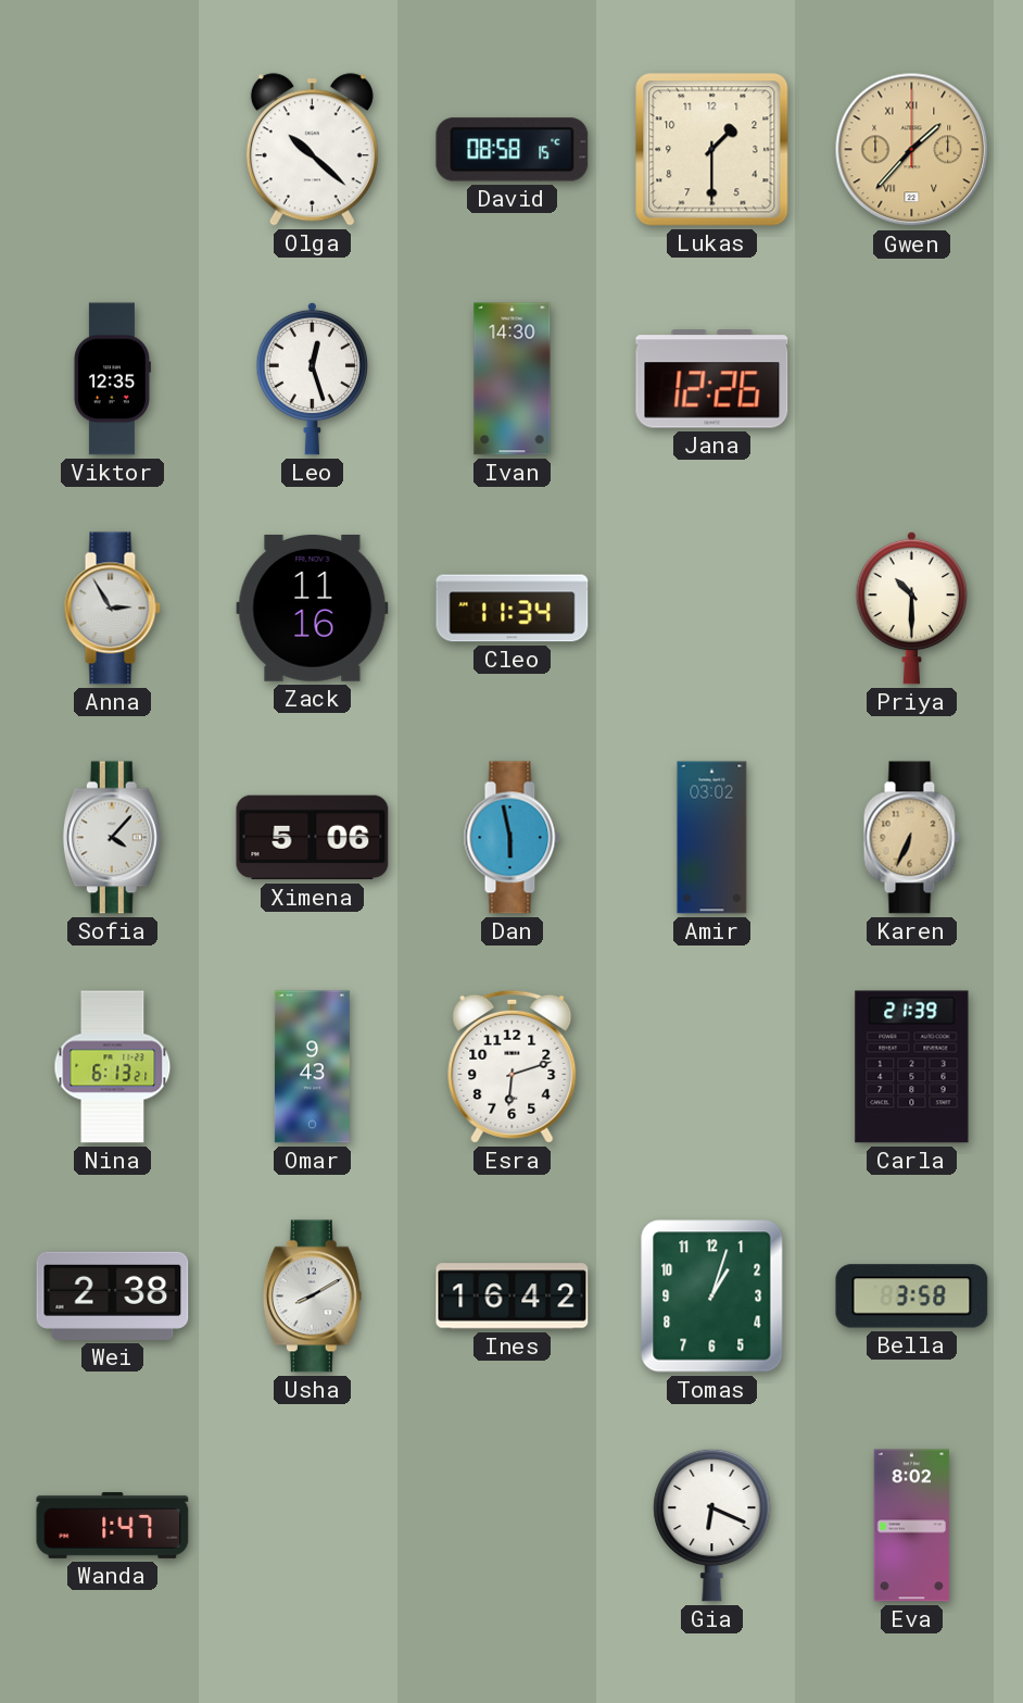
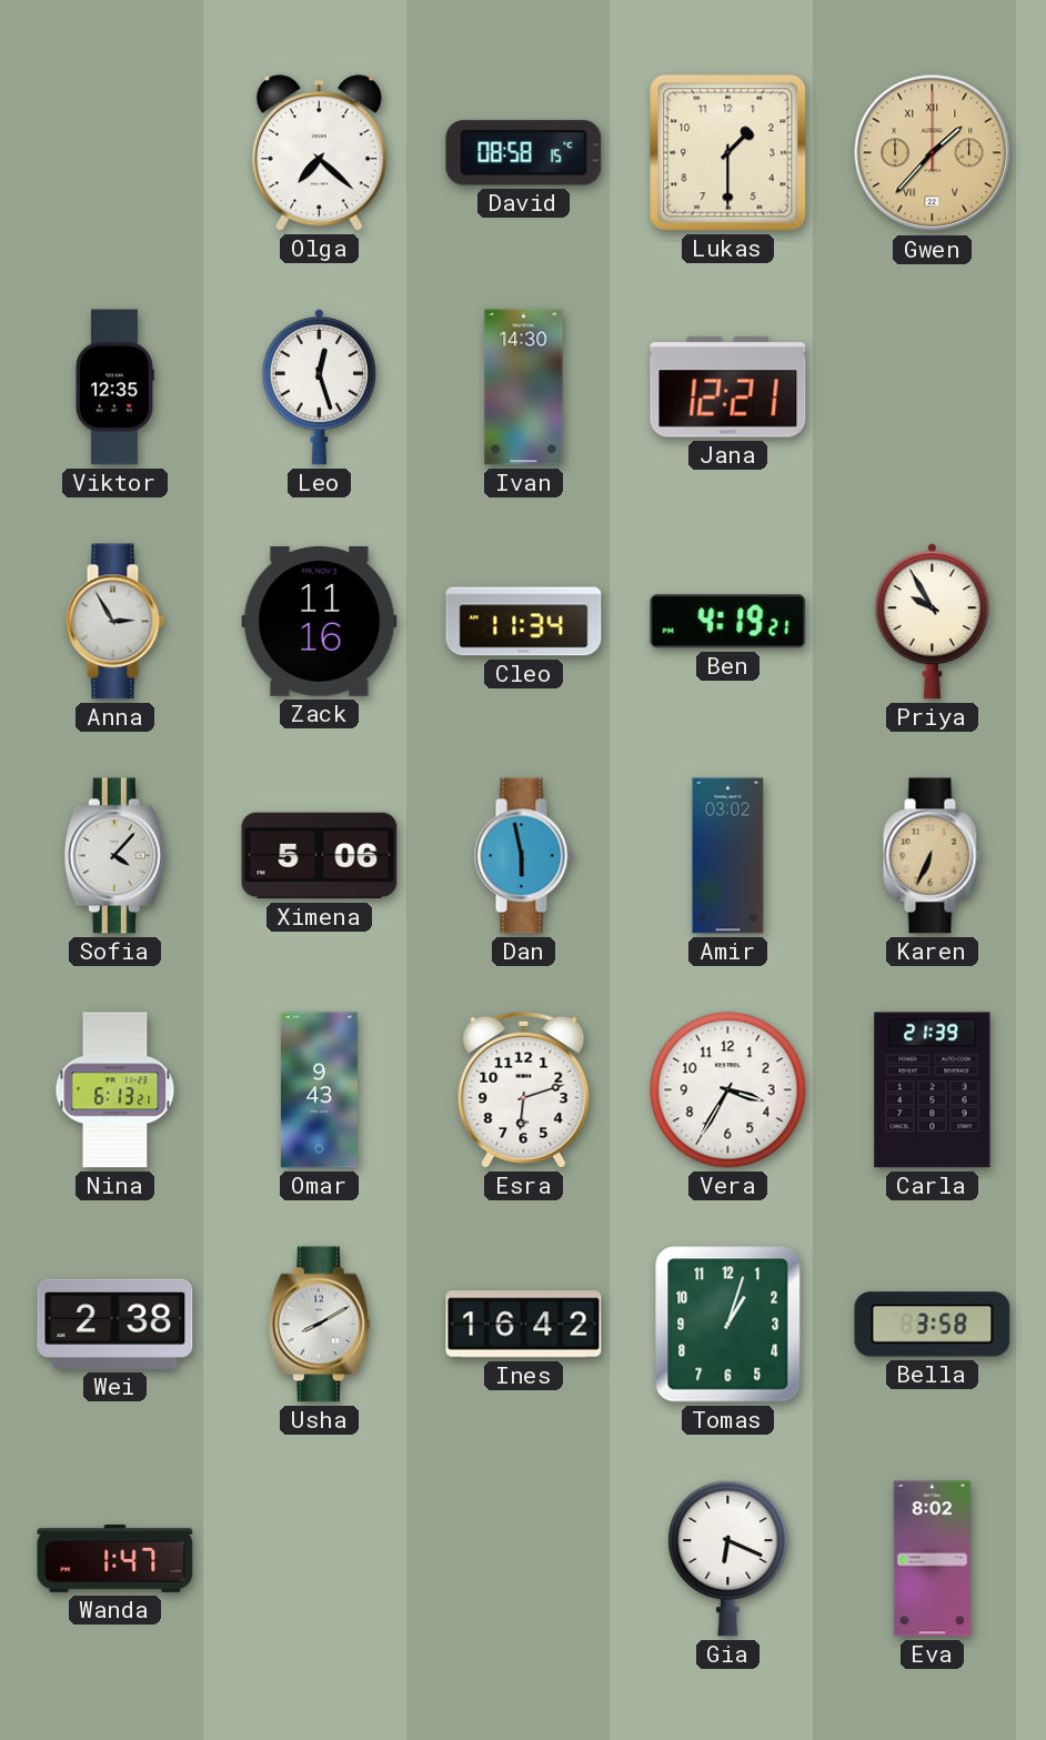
Olga: 10:22 -> 7:22 (319, 153)
Jana: 12:26 -> 12:21 (728, 388)
Ben: none -> 4:19 (728, 622)
Priya: 10:30 -> 9:55 (932, 621)
Vera: none -> 3:35 (728, 1090)
